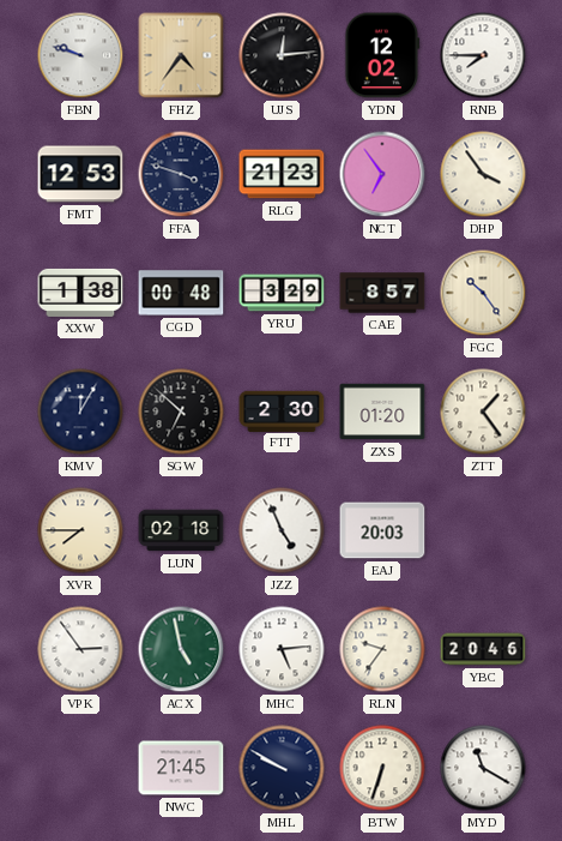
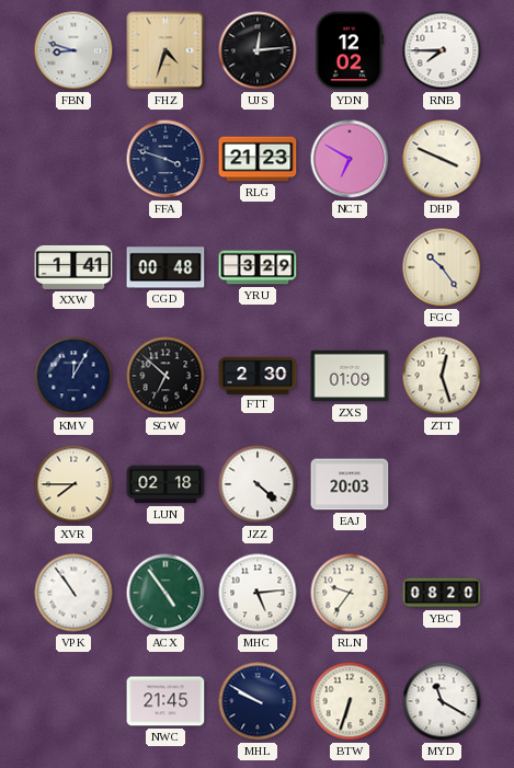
FBN: 9:48 -> 8:48 (73, 50)
FHZ: 4:36 -> 4:33 (165, 50)
FMT: 12:53 -> none (80, 174)
NCT: 6:54 -> 6:50 (350, 159)
DHP: 3:54 -> 3:49 (442, 159)
XXW: 1:38 -> 1:41 (73, 267)
CAE: 8:57 -> none (382, 293)
ZXS: 01:20 -> 01:09 (350, 376)
ZTT: 1:24 -> 12:27 (442, 376)
JZZ: 4:56 -> 4:22 (258, 484)
VPK: 2:54 -> 10:54 (73, 593)
ACX: 4:58 -> 4:54 (165, 593)
YBC: 20:46 -> 08:20 (442, 593)
